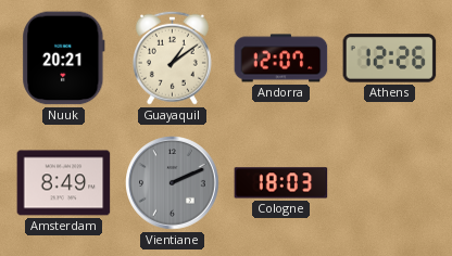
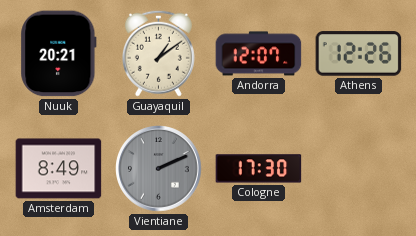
Cologne: 18:03 -> 17:30 (259, 169)
